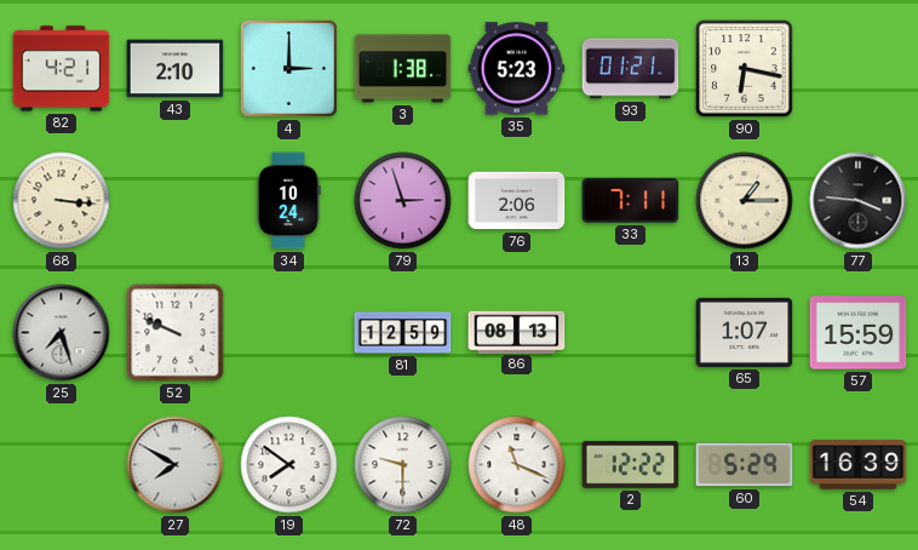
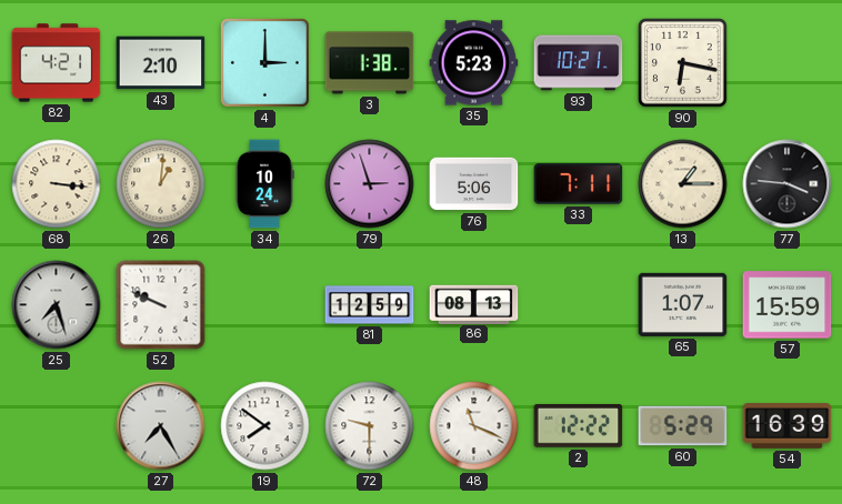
93: 01:21 -> 10:21 (579, 63)
26: none -> 1:01 (161, 184)
76: 2:06 -> 5:06 (474, 184)
27: 7:50 -> 7:25 (161, 426)
